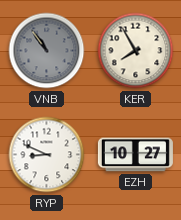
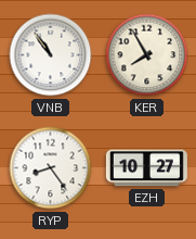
VNB dial: grey -> white (51, 55)
RYP: 8:49 -> 8:24 (51, 168)
